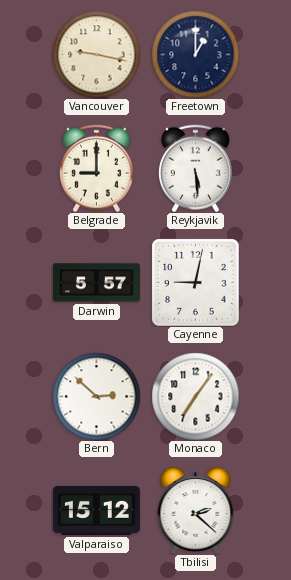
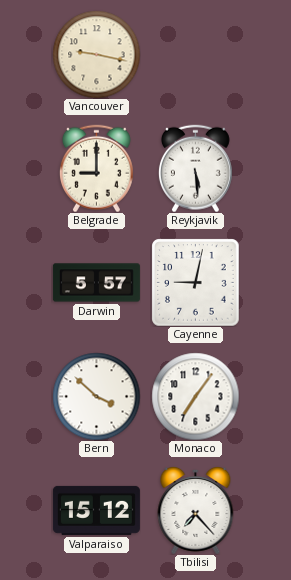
Freetown: 1:00 -> none (195, 54)
Bern: 2:52 -> 3:52 (96, 396)
Tbilisi: 2:22 -> 7:23 (196, 510)
